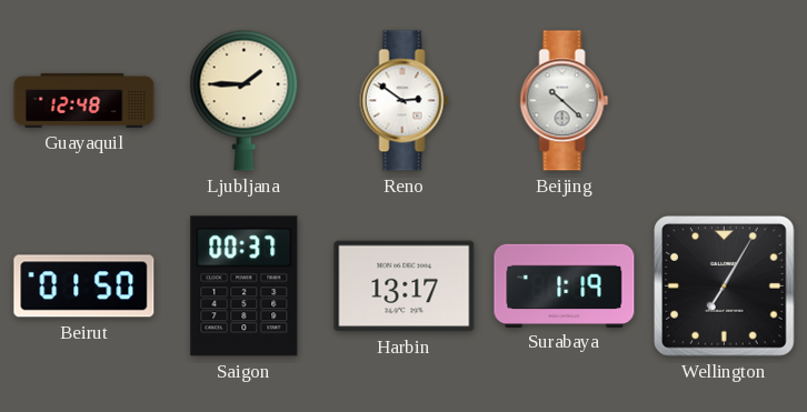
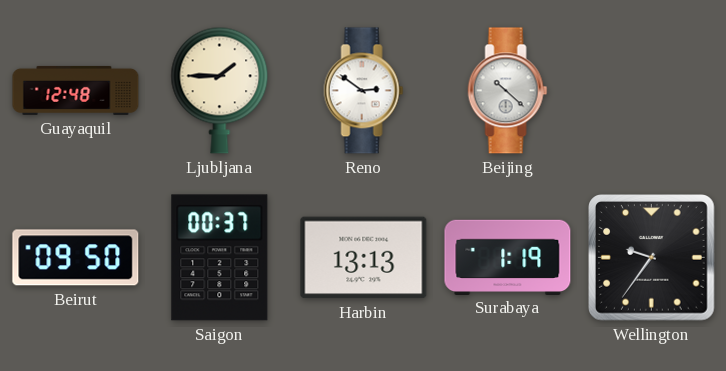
Beirut: 01:50 -> 09:50 (76, 258)
Harbin: 13:17 -> 13:13 (364, 258)
Wellington: 7:05 -> 9:36 (652, 258)
